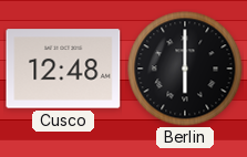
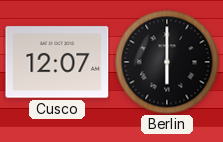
Cusco: 12:48 -> 12:07 (57, 62)
